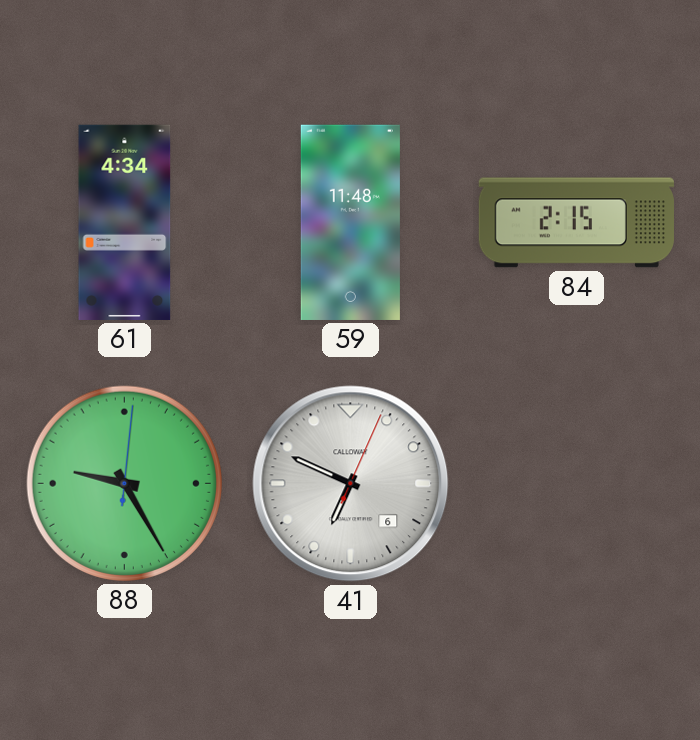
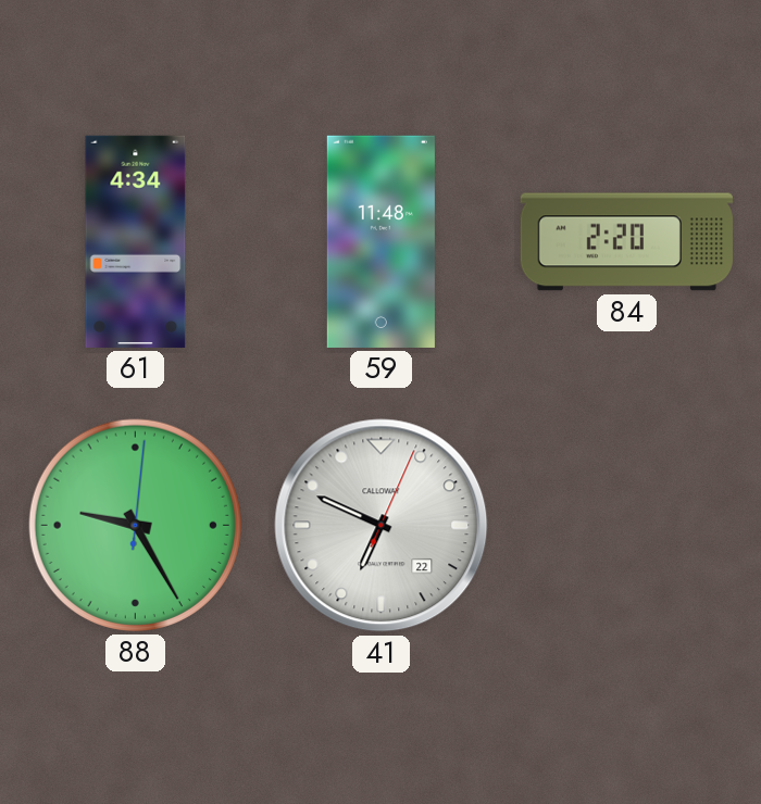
84: 2:15 -> 2:20 (626, 242)
41 date: 6 -> 22 (382, 526)
